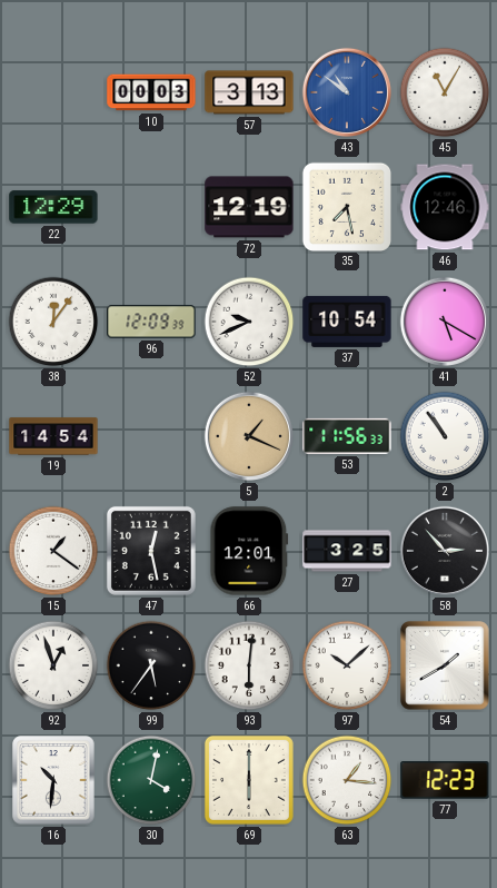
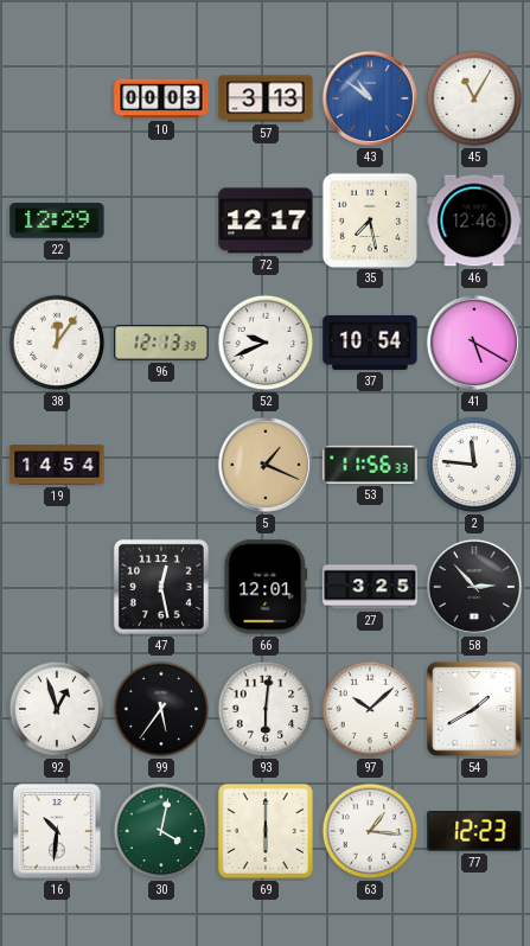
72: 12:19 -> 12:17 (266, 220)
96: 12:09 -> 12:13 (161, 343)
2: 10:54 -> 11:46 (474, 465)
15: 1:21 -> none (53, 551)
